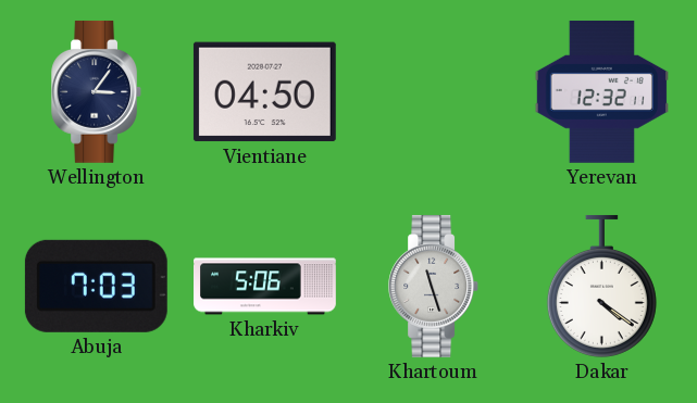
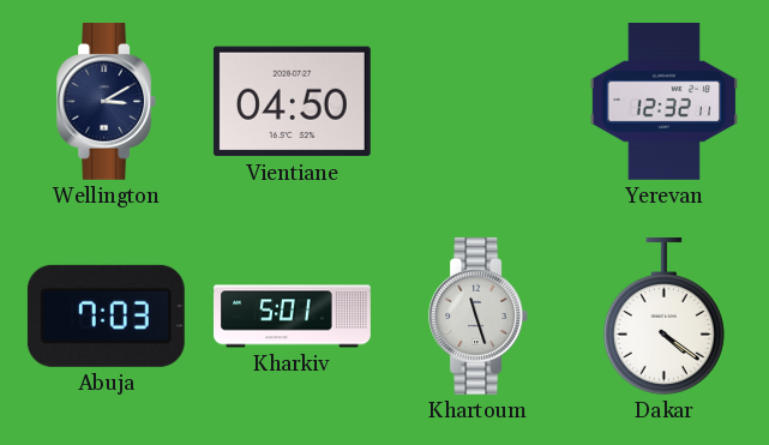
Wellington: 3:06 -> 3:10 (107, 101)
Kharkiv: 5:06 -> 5:01 (293, 317)
